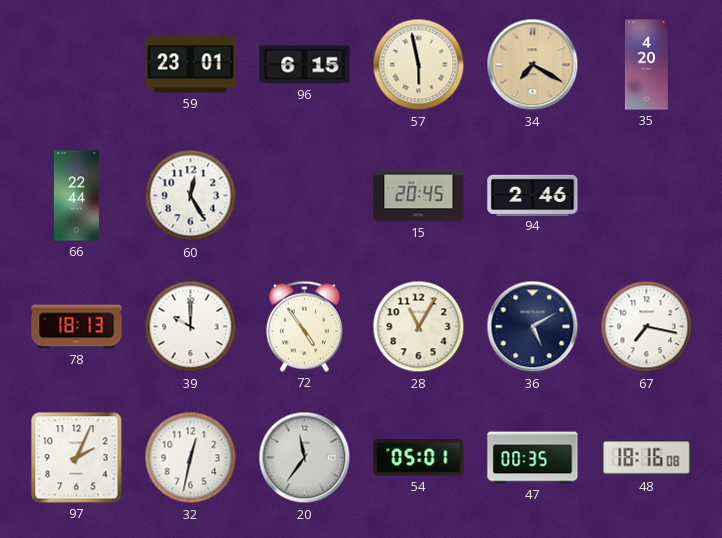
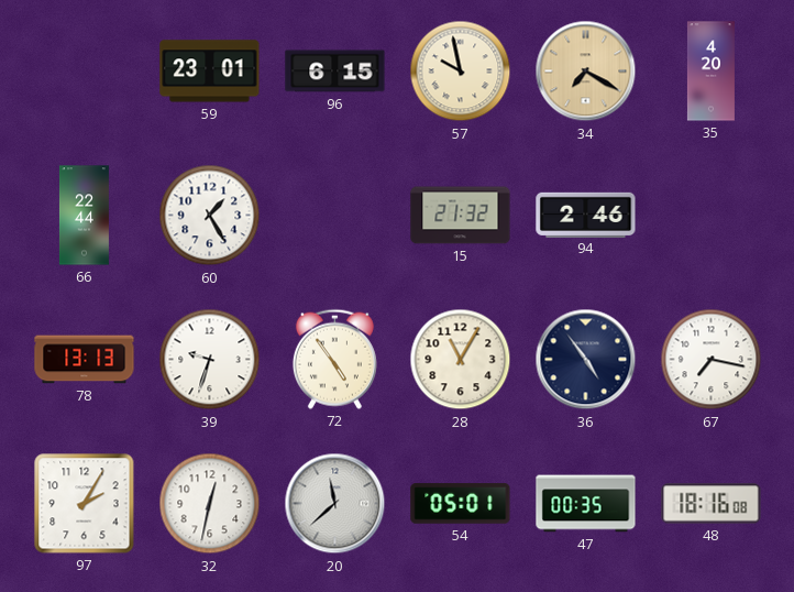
57: 5:58 -> 9:58 (461, 72)
60: 12:25 -> 1:25 (210, 216)
15: 20:45 -> 21:32 (461, 216)
78: 18:13 -> 13:13 (85, 360)
39: 10:00 -> 9:33 (210, 360)
36: 5:10 -> 4:54 (586, 360)
97: 2:04 -> 2:05 (85, 504)
20: 11:36 -> 11:38 (335, 504)
